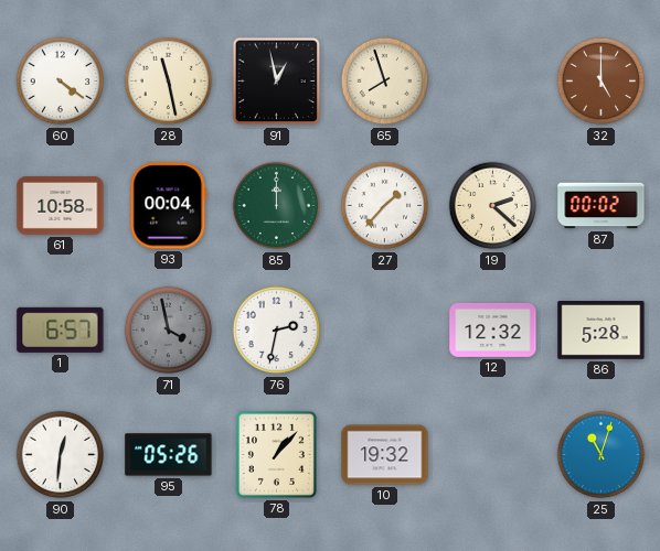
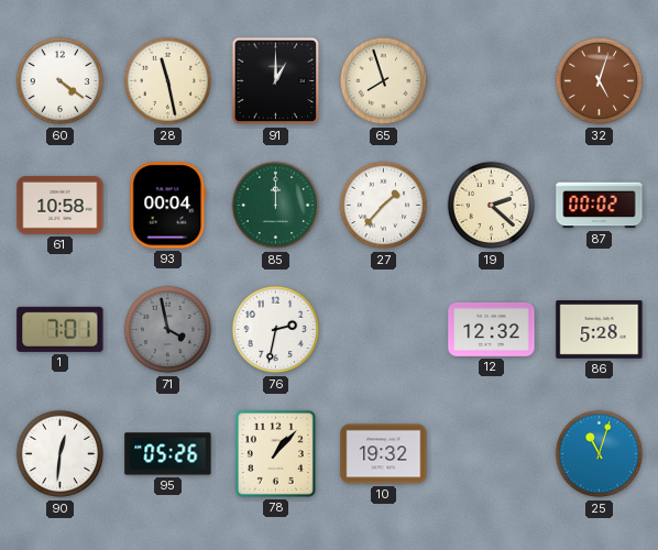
91: 12:58 -> 1:00 (275, 81)
32: 5:00 -> 5:03 (600, 81)
1: 6:57 -> 7:01 (61, 329)
